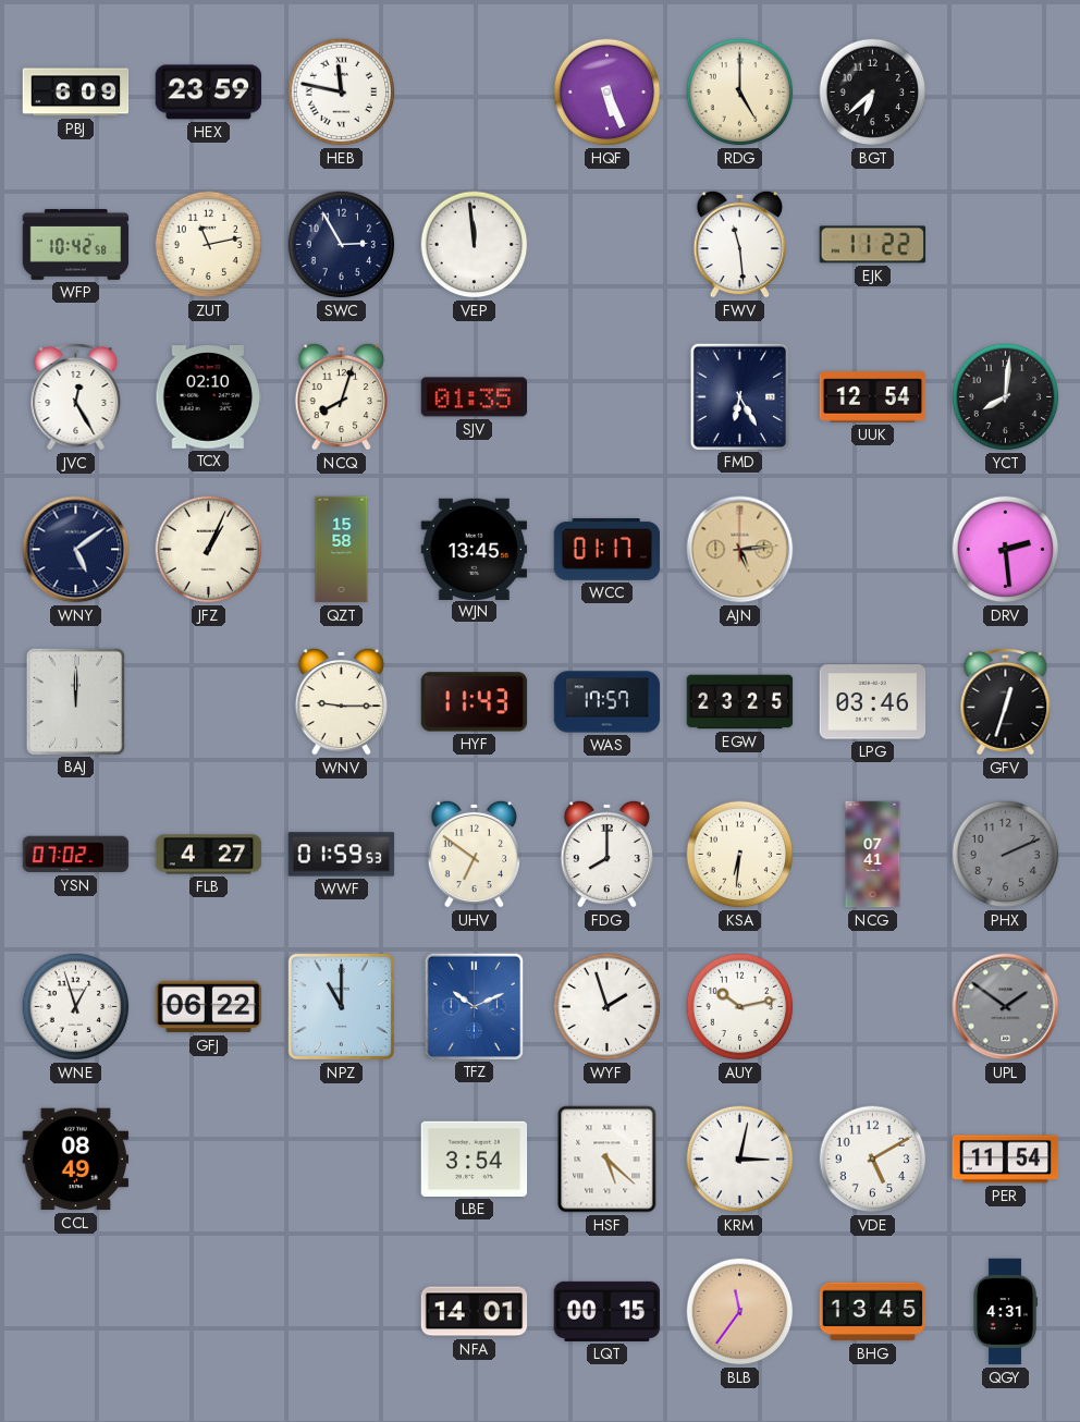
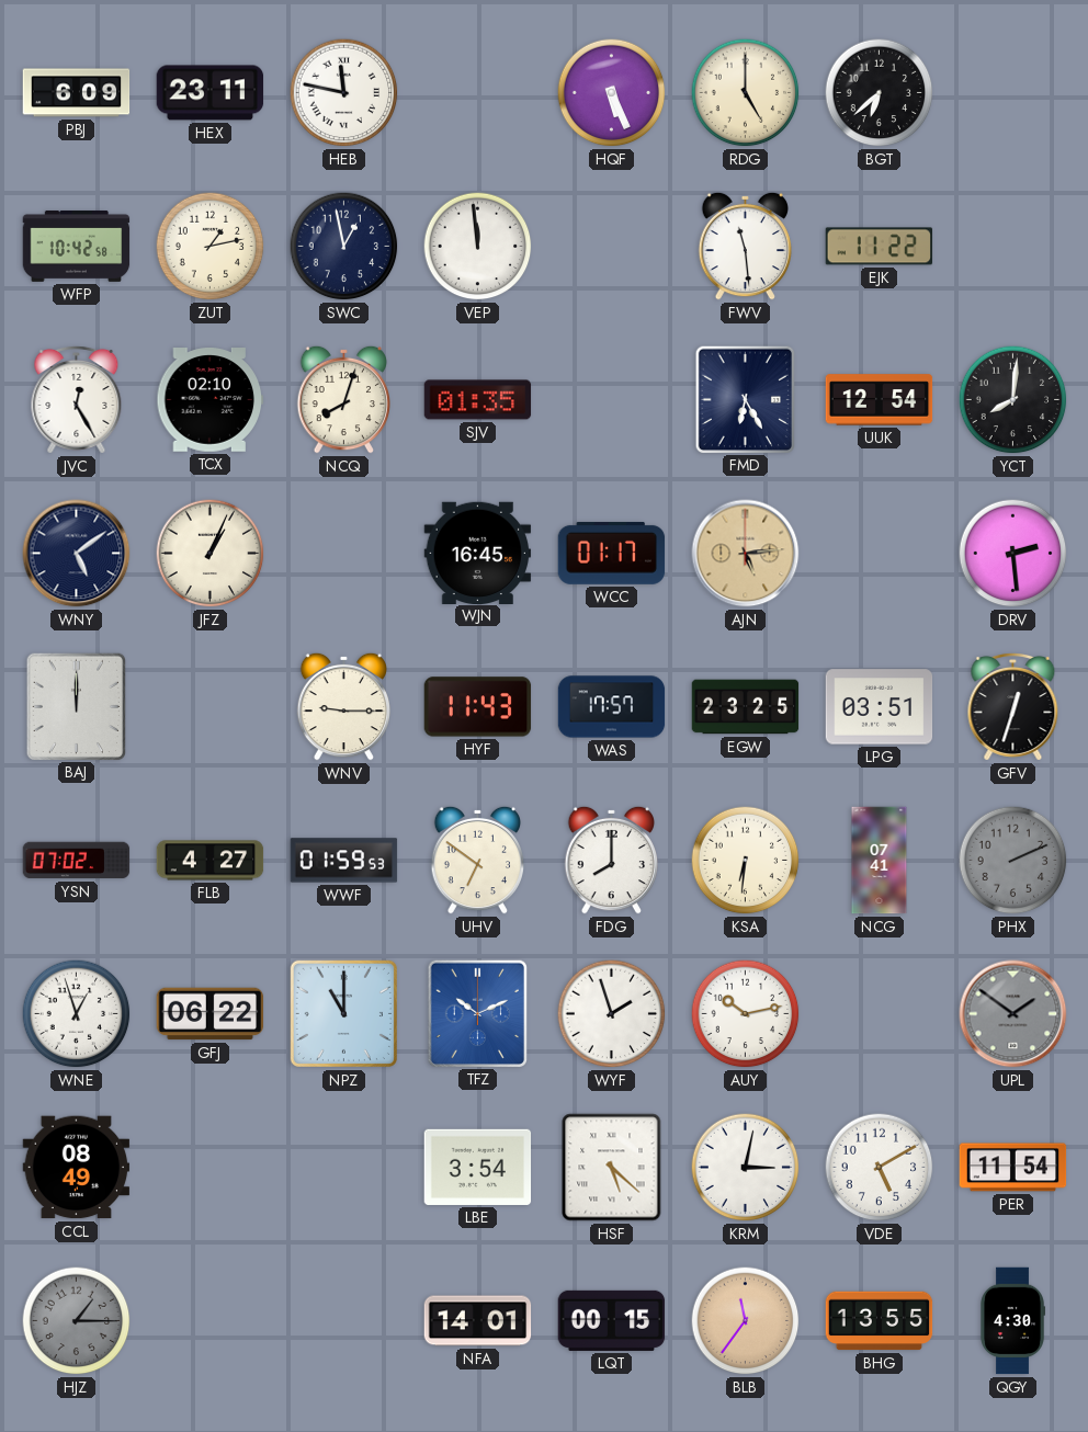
HEX: 23:59 -> 23:11 (211, 93)
ZUT: 11:13 -> 1:13 (211, 247)
SWC: 2:55 -> 12:58 (344, 247)
QZT: 15:58 -> none (342, 550)
WJN: 13:45 -> 16:45 (478, 553)
LPG: 03:46 -> 03:51 (880, 707)
HJZ: none -> 1:15 (77, 1321)
BHG: 13:45 -> 13:55 (880, 1321)
QGY: 4:31 -> 4:30 (1012, 1321)
